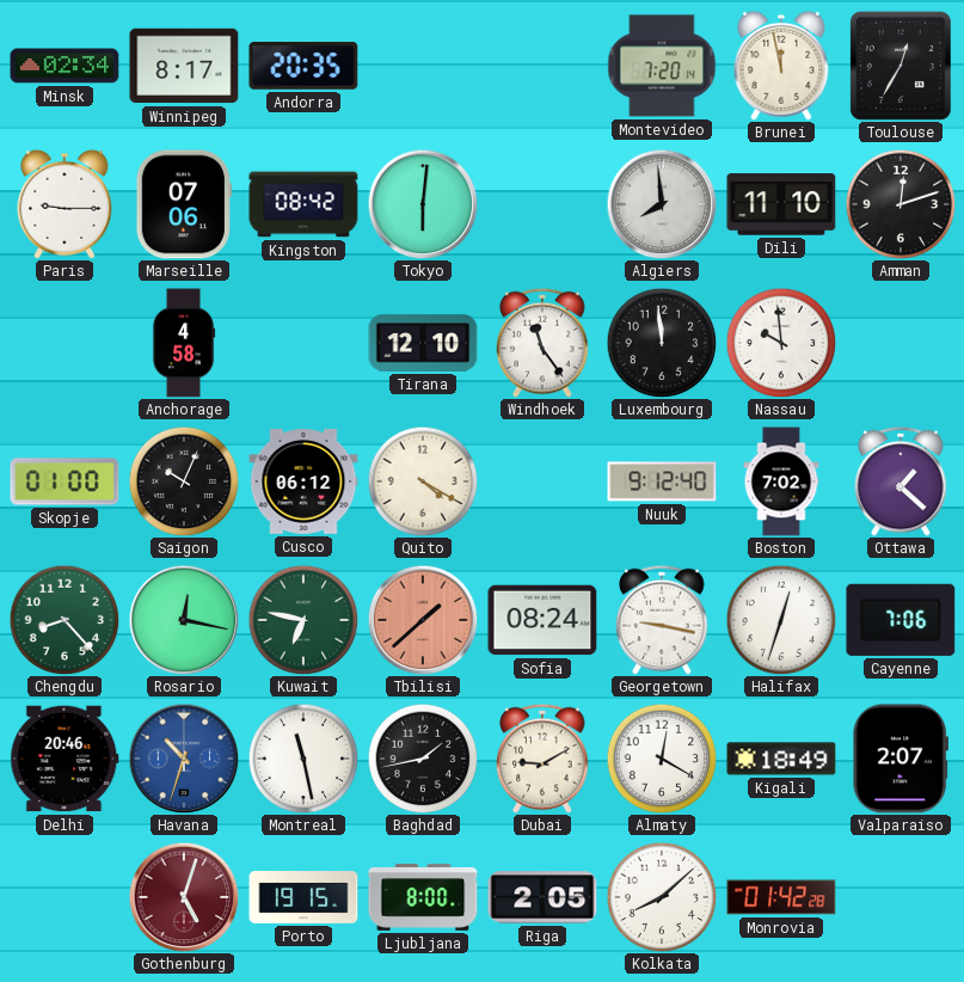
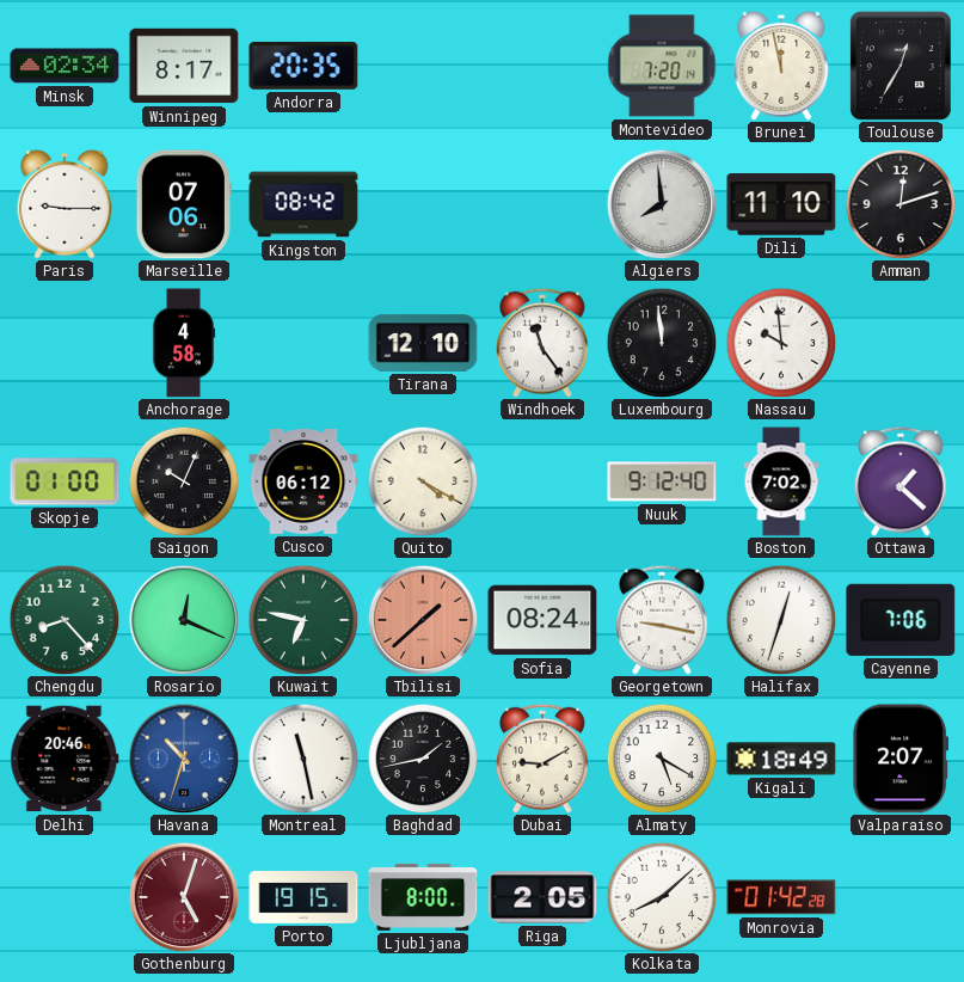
Tokyo: 6:01 -> none (423, 204)
Rosario: 12:17 -> 12:19 (184, 620)
Almaty: 12:20 -> 5:20 (662, 759)
